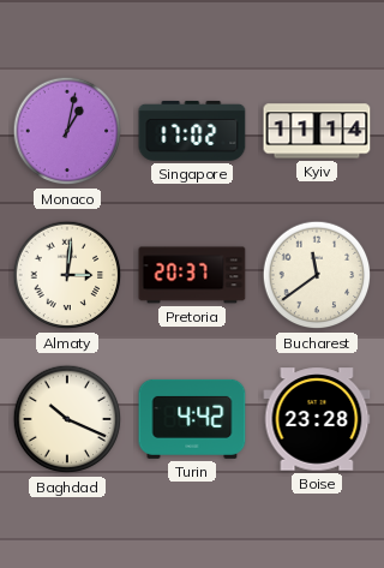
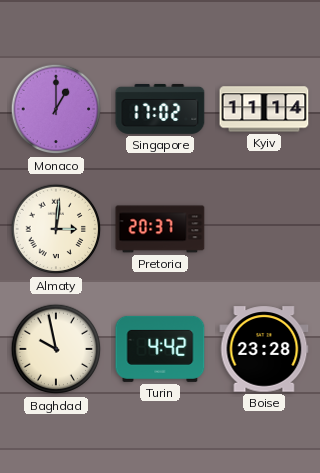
Monaco: 1:02 -> 1:00 (56, 109)
Bucharest: 11:39 -> none (317, 275)
Baghdad: 10:19 -> 9:58 (56, 349)
